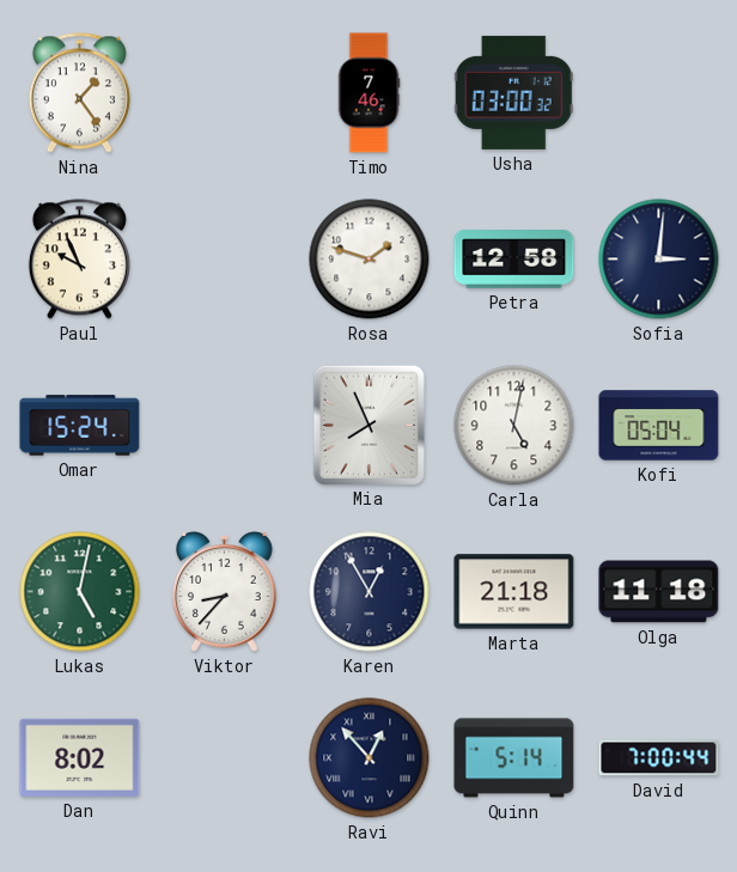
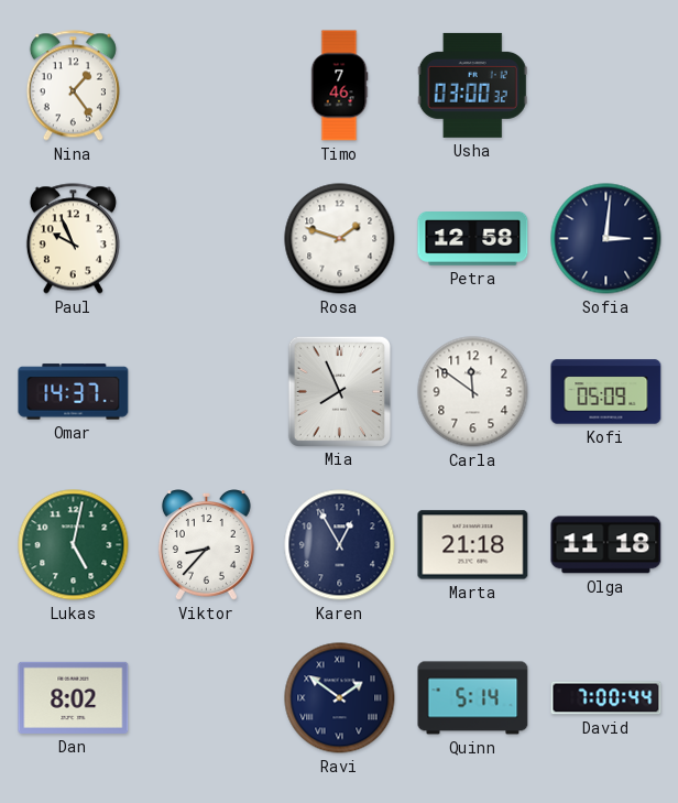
Omar: 15:24 -> 14:37 (74, 392)
Carla: 5:02 -> 11:51 (473, 392)
Kofi: 05:04 -> 05:09 (606, 392)
Ravi: 12:53 -> 1:51 (340, 698)
